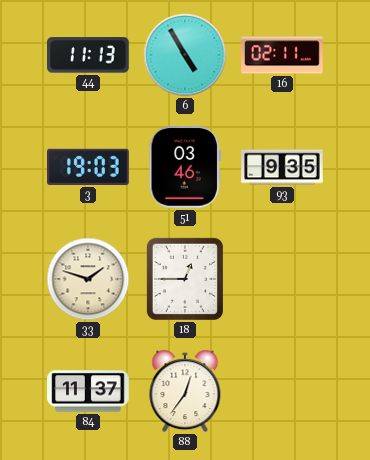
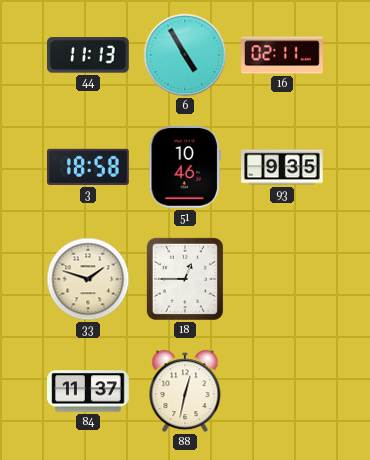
3: 19:03 -> 18:58 (89, 167)
51: 03:46 -> 10:46 (185, 168)
88: 12:36 -> 12:32 (185, 391)
